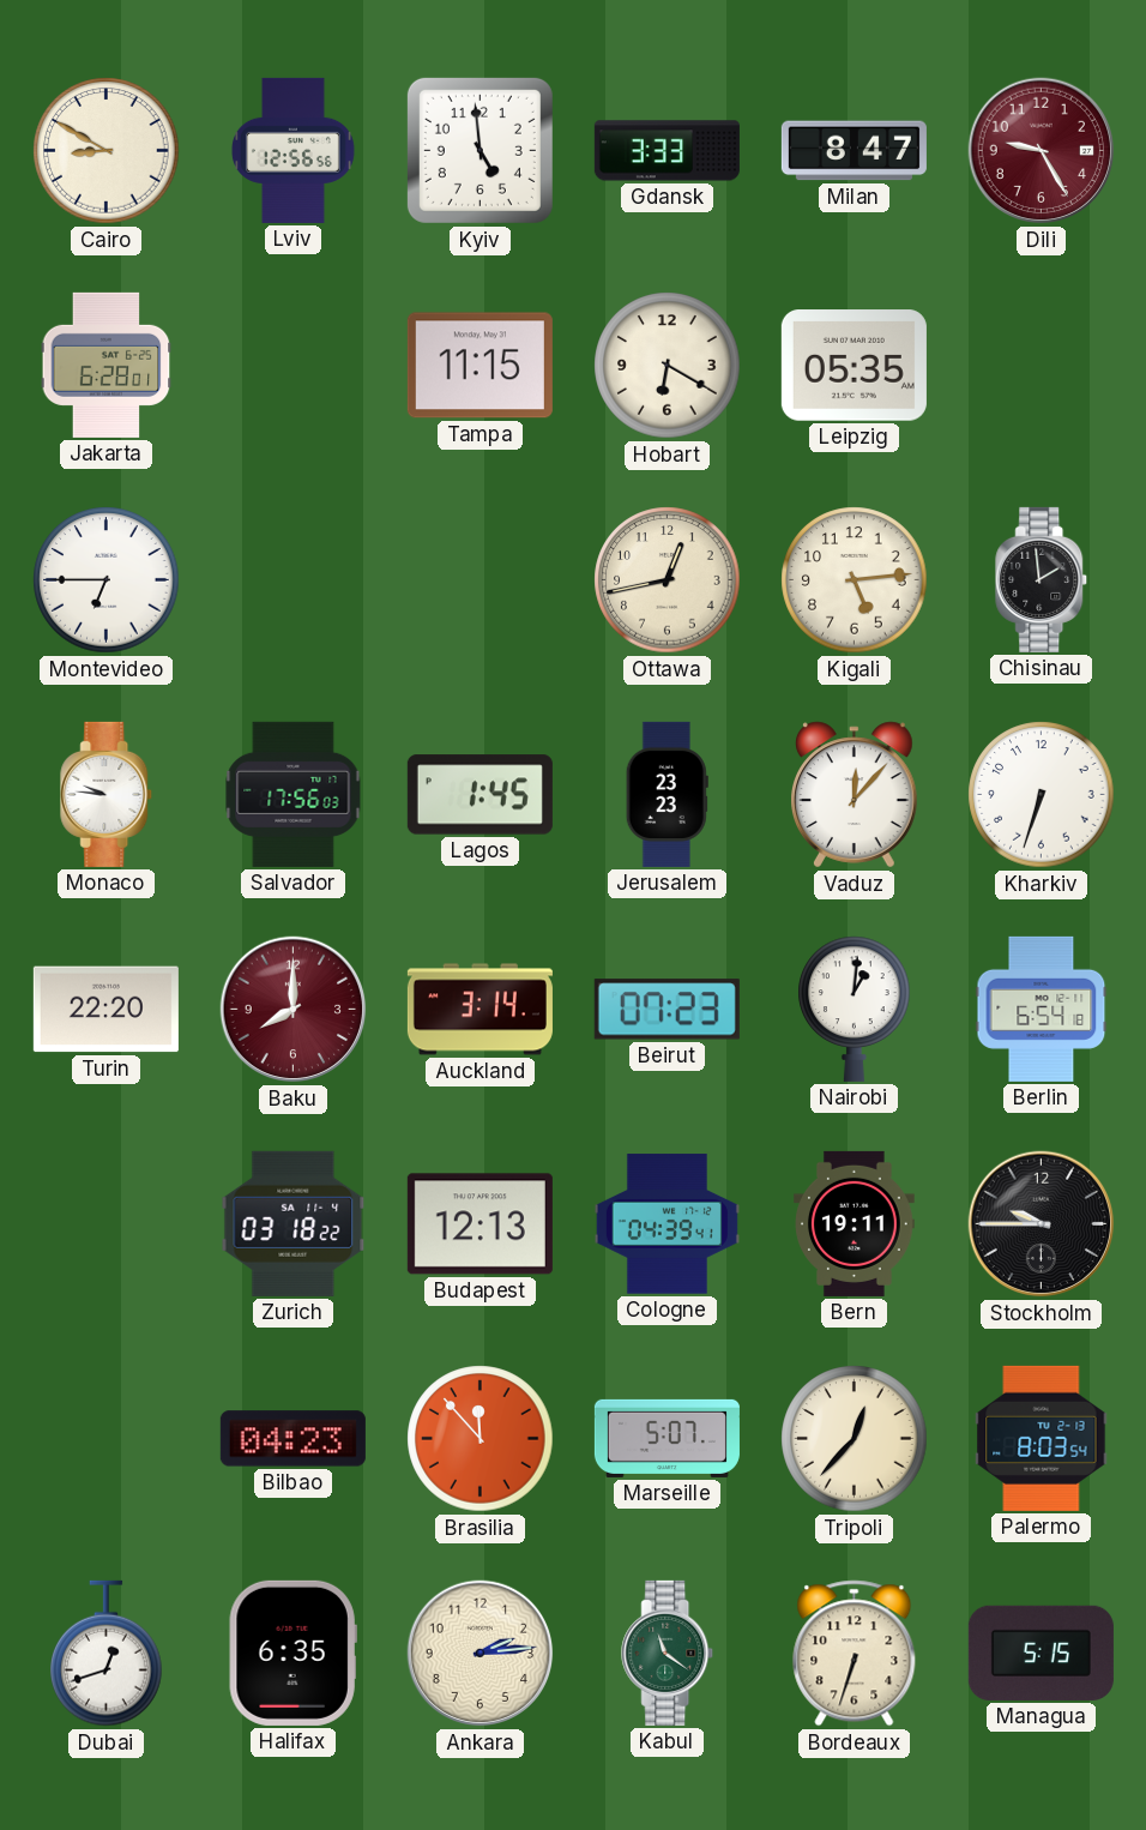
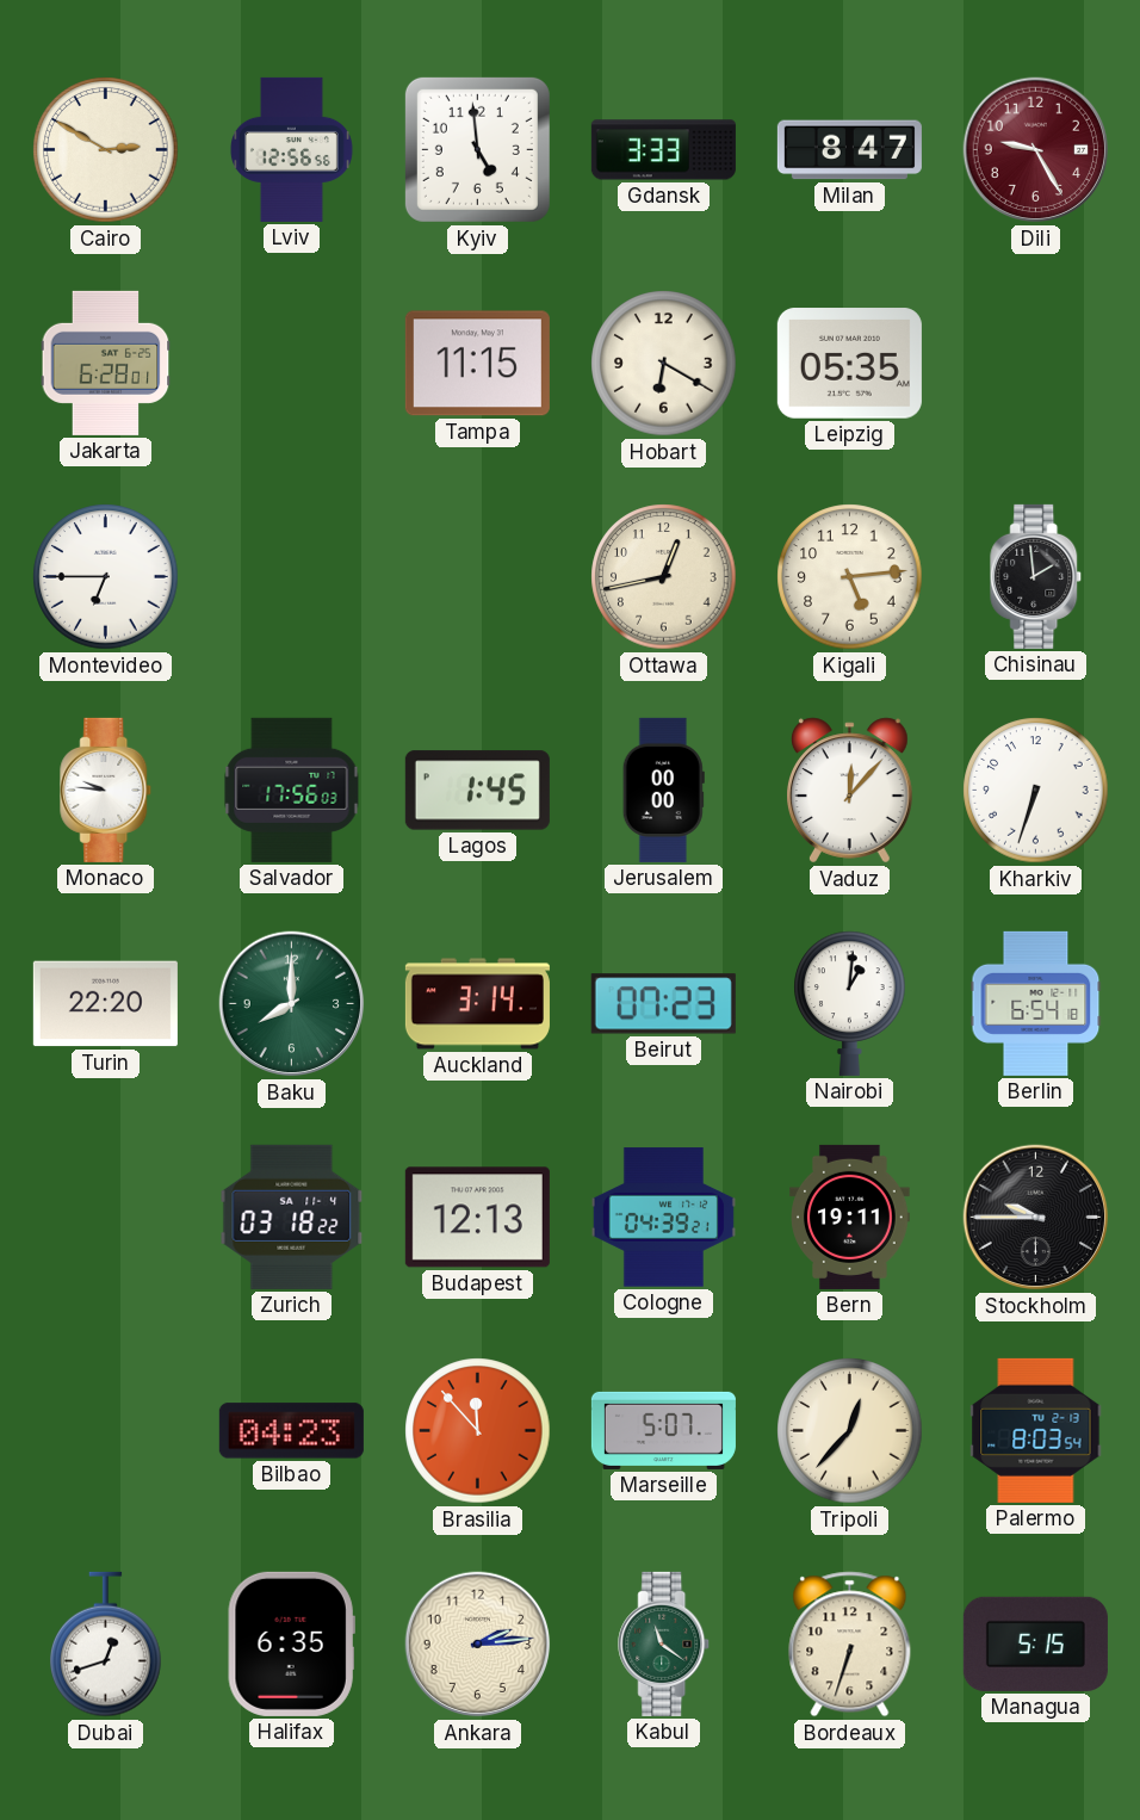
Cairo: 8:50 -> 2:50 (106, 150)
Jerusalem: 23:23 -> 00:00 (663, 790)
Baku dial: burgundy -> green (292, 1004)
Cologne: 04:39:41 -> 04:39:21 (663, 1218)
